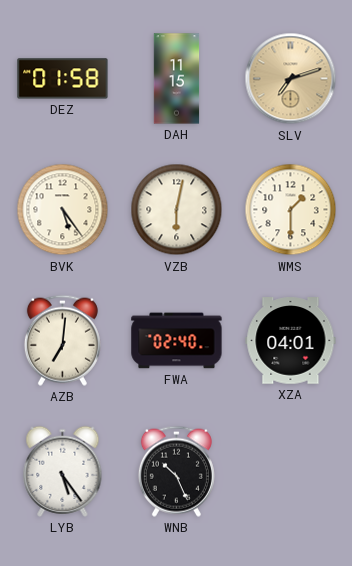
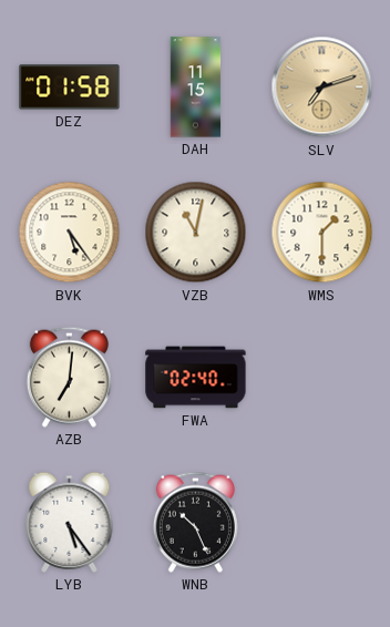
VZB: 6:02 -> 11:02 (196, 233)
XZA: 04:01 -> none (291, 341)
